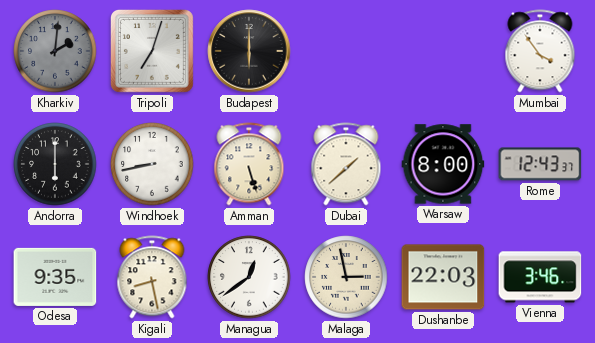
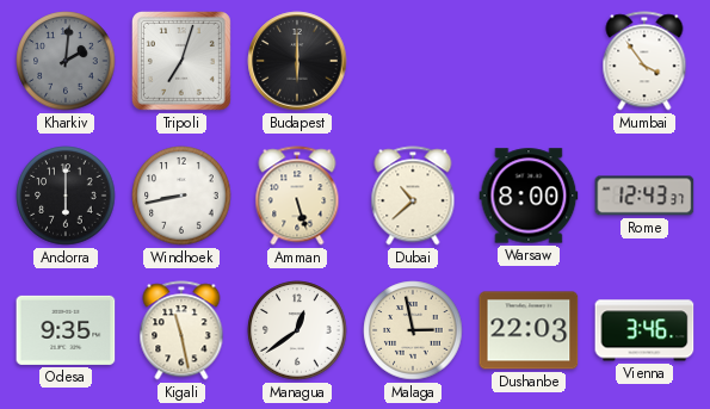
Dubai: 1:38 -> 10:38 (413, 196)
Kigali: 8:28 -> 11:28 (181, 330)
